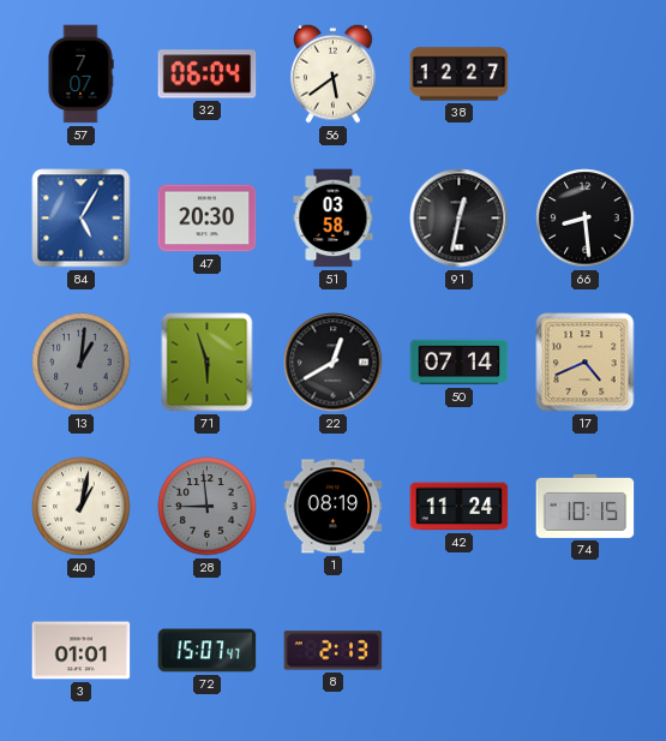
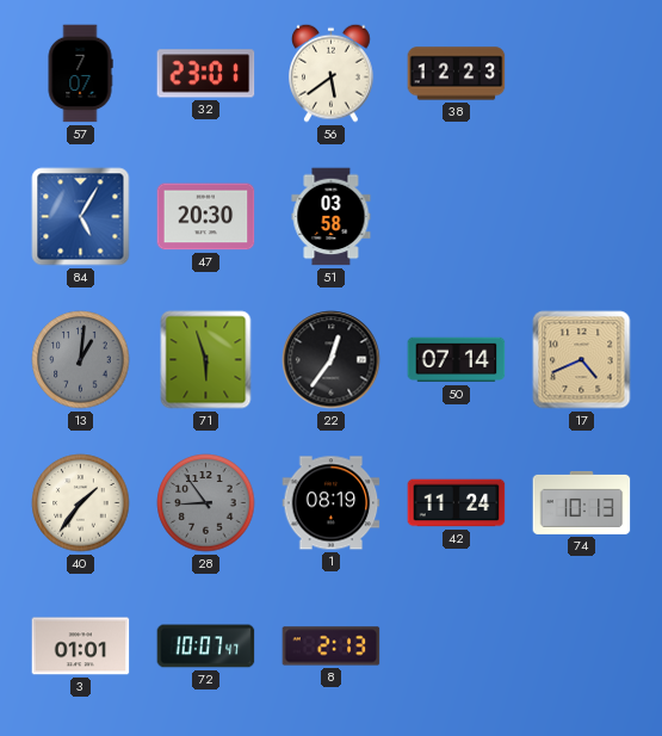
32: 06:04 -> 23:01 (206, 74)
38: 12:27 -> 12:23 (457, 74)
91: 12:32 -> none (460, 219)
66: 8:29 -> none (586, 219)
22: 12:40 -> 12:36 (332, 360)
40: 1:02 -> 1:36 (81, 503)
28: 8:59 -> 8:54 (206, 503)
74: 10:15 -> 10:13 (582, 502)
72: 15:07 -> 10:07 (206, 647)
